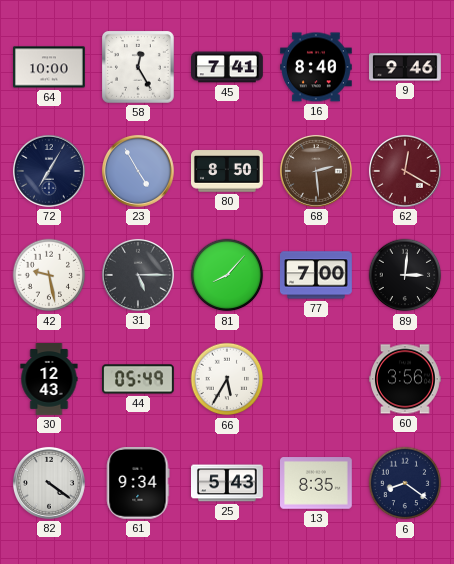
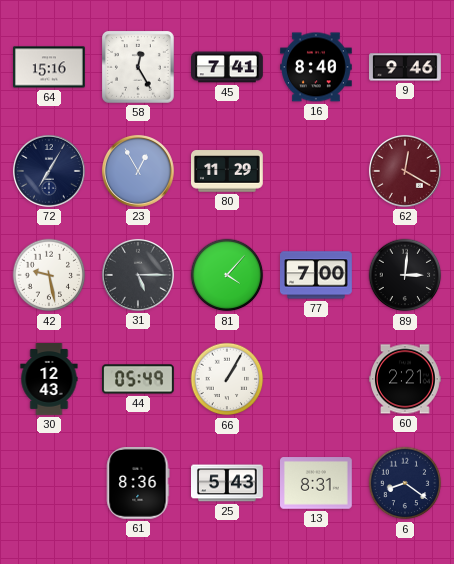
64: 10:00 -> 15:16 (50, 67)
23: 4:55 -> 12:55 (138, 171)
80: 8:50 -> 11:29 (228, 171)
68: 2:29 -> none (316, 171)
81: 8:07 -> 4:07 (227, 275)
66: 5:35 -> 1:05 (227, 379)
60: 3:56 -> 2:21 (406, 379)
82: 4:21 -> none (49, 483)
61: 9:34 -> 8:36 (138, 484)
13: 8:35 -> 8:31 (317, 483)
